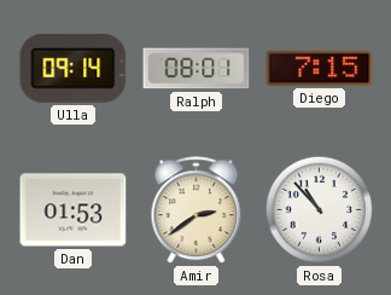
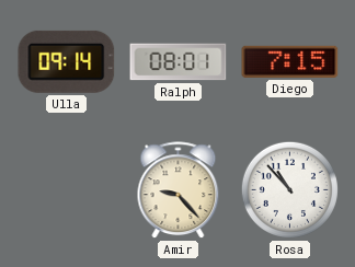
Dan: 01:53 -> none (74, 210)
Amir: 2:39 -> 9:23 (179, 190)
